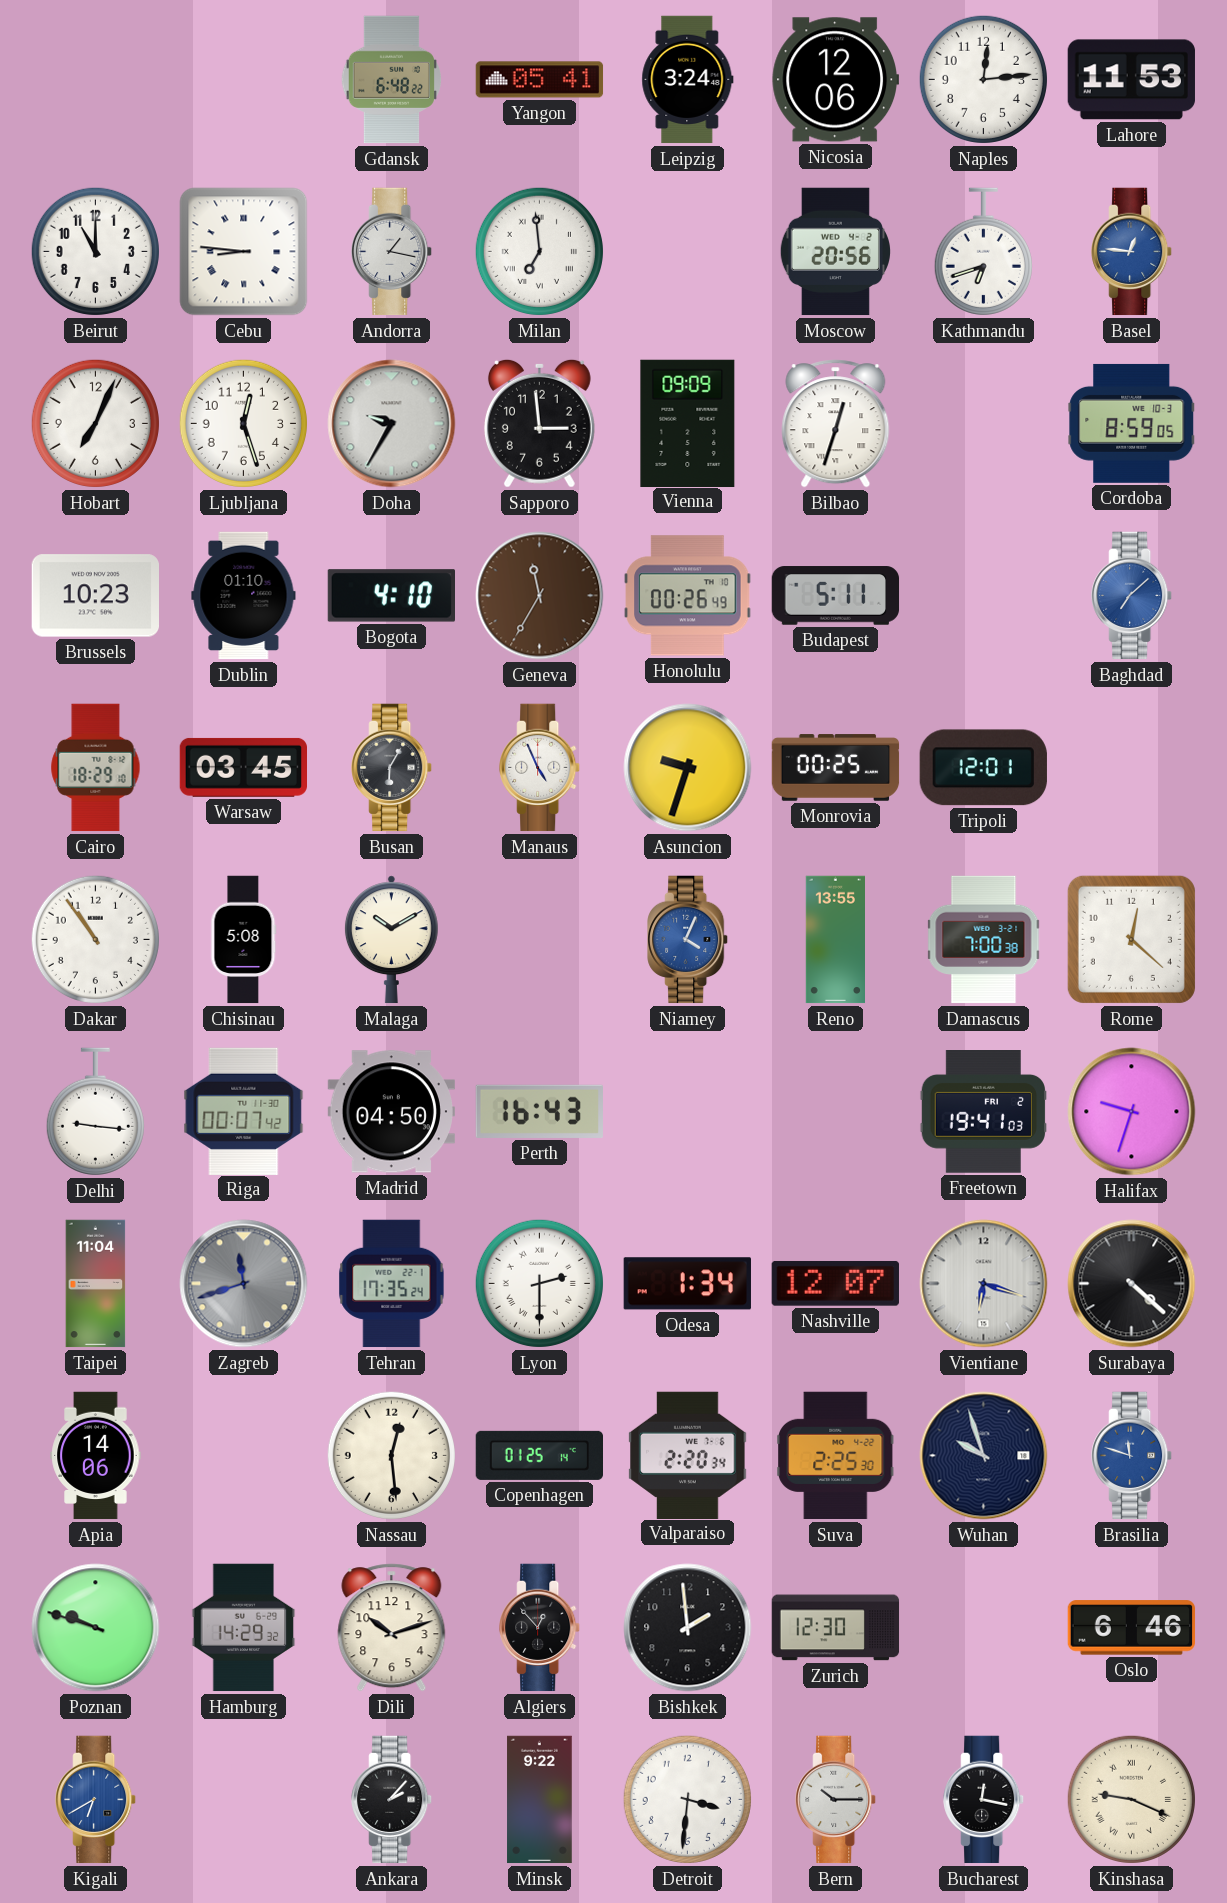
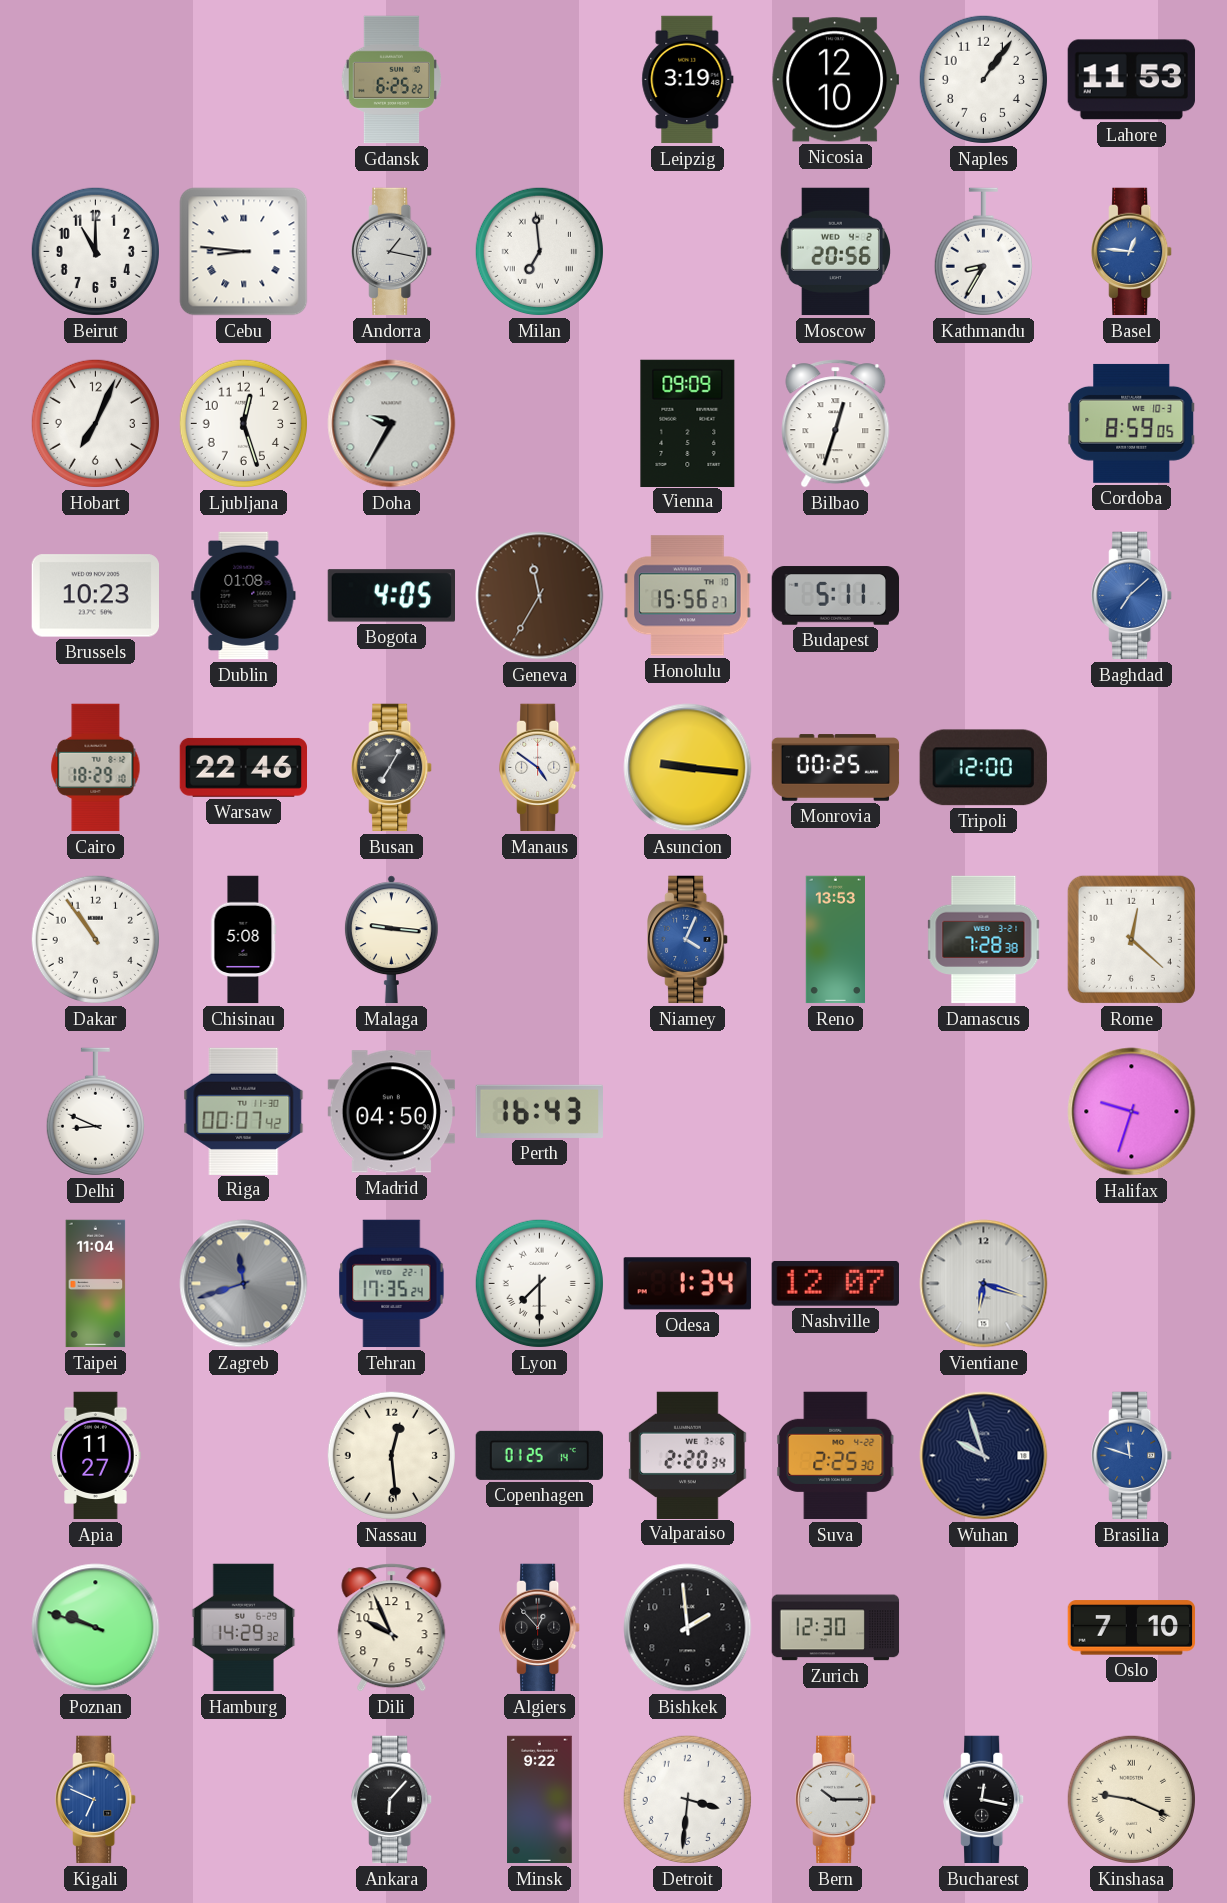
Gdansk: 6:48 -> 6:25 (391, 80)
Yangon: 05:41 -> none (540, 80)
Leipzig: 3:24 -> 3:19 (688, 80)
Nicosia: 12:06 -> 12:10 (835, 80)
Naples: 12:14 -> 1:06 (983, 79)
Kathmandu: 6:42 -> 8:35 (983, 252)
Sapporo: 2:59 -> none (539, 423)
Dublin: 01:10 -> 01:08 (244, 596)
Bogota: 4:10 -> 4:05 (391, 596)
Honolulu: 00:26 -> 15:56 (688, 596)
Warsaw: 03:45 -> 22:46 (243, 767)
Busan: 6:05 -> 7:05 (392, 768)
Manaus: 4:56 -> 4:51 (540, 768)
Asuncion: 9:33 -> 9:16 (688, 768)
Tripoli: 12:01 -> 12:00 (983, 768)
Malaga: 10:10 -> 9:16 (391, 940)
Reno: 13:55 -> 13:53 (835, 940)
Damascus: 7:00 -> 7:28 (984, 940)
Delhi: 9:16 -> 8:49 (95, 1112)
Freetown: 19:41 -> none (984, 1112)
Lyon: 2:30 -> 7:30 (539, 1283)
Surabaya: 4:22 -> none (1132, 1284)
Apia: 14:06 -> 11:27 (96, 1456)
Dili: 10:12 -> 9:56 (392, 1628)
Oslo: 6:46 -> 7:10 (1132, 1628)
Kigali: 6:40 -> 6:49 (96, 1800)
Ankara: 2:07 -> 6:07 (392, 1800)
